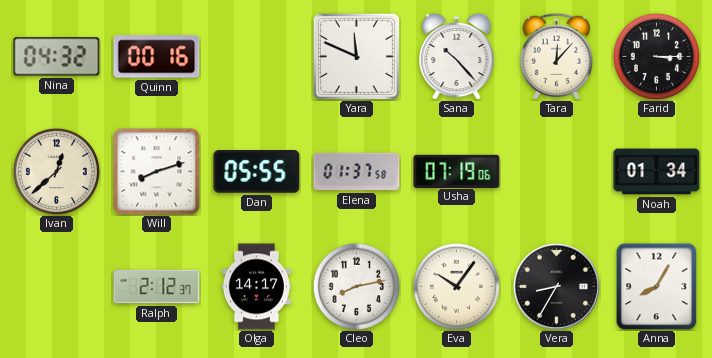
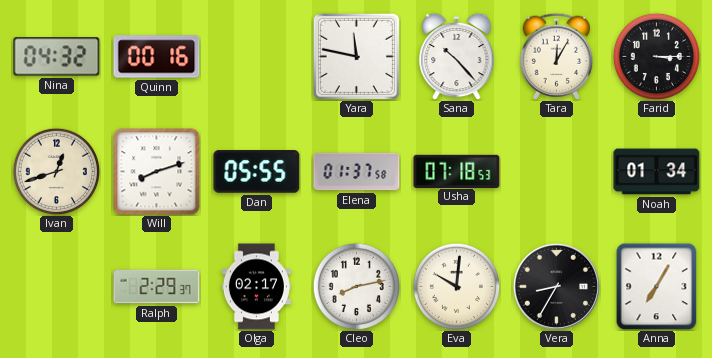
Yara: 11:49 -> 11:47 (356, 56)
Tara: 12:07 -> 12:05 (556, 56)
Ivan: 12:38 -> 12:42 (56, 171)
Usha: 07:19 -> 07:18 (457, 171)
Ralph: 2:12 -> 2:29 (157, 287)
Olga: 14:17 -> 02:17 (256, 287)
Eva: 10:06 -> 10:01 (456, 286)
Anna: 8:05 -> 7:05 (657, 286)
